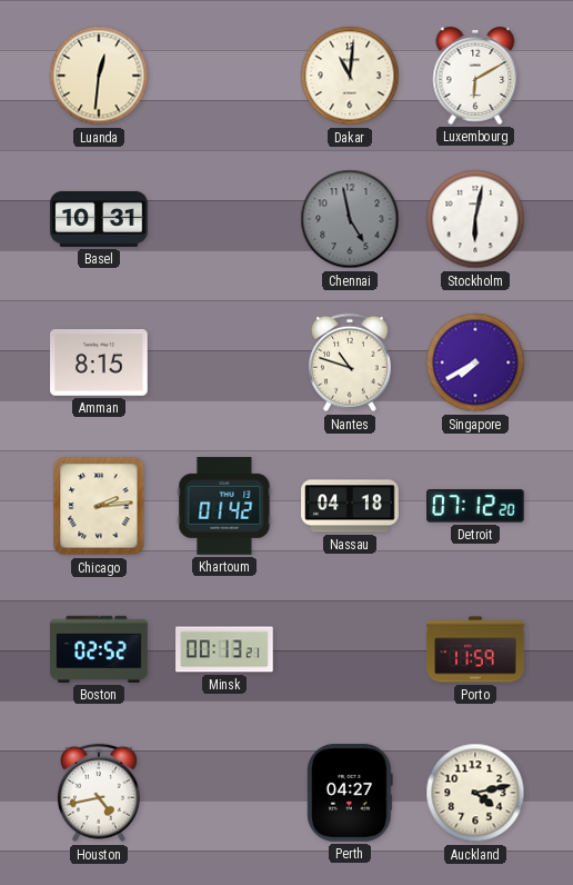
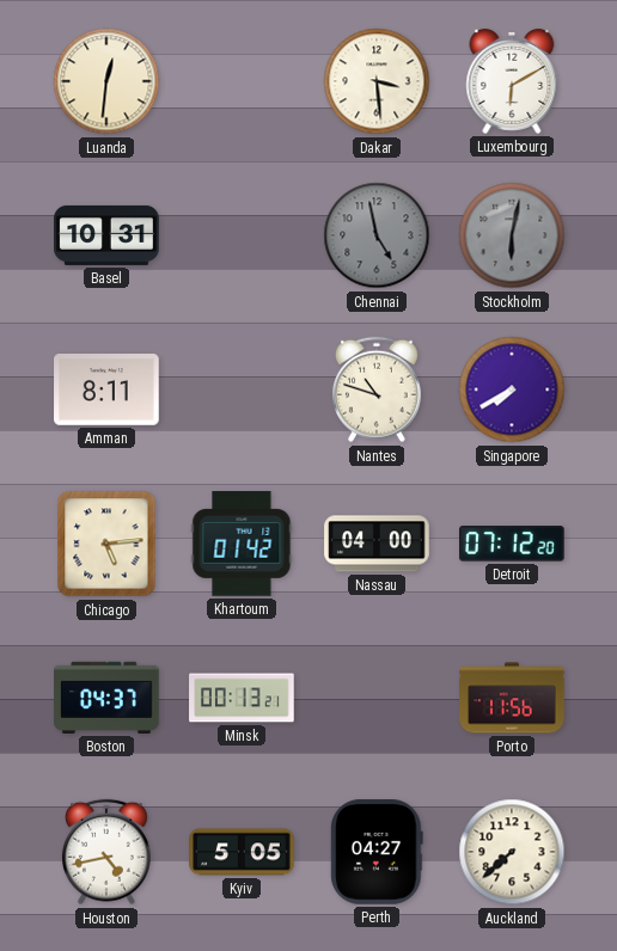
Dakar: 11:01 -> 3:29 (377, 81)
Stockholm dial: white -> grey (512, 235)
Amman: 8:15 -> 8:11 (106, 391)
Chicago: 2:14 -> 5:14 (106, 544)
Nassau: 04:18 -> 04:00 (377, 544)
Boston: 02:52 -> 04:37 (106, 698)
Porto: 11:59 -> 11:56 (512, 698)
Kyiv: none -> 5:05 (242, 852)
Auckland: 4:13 -> 7:38 (512, 852)
